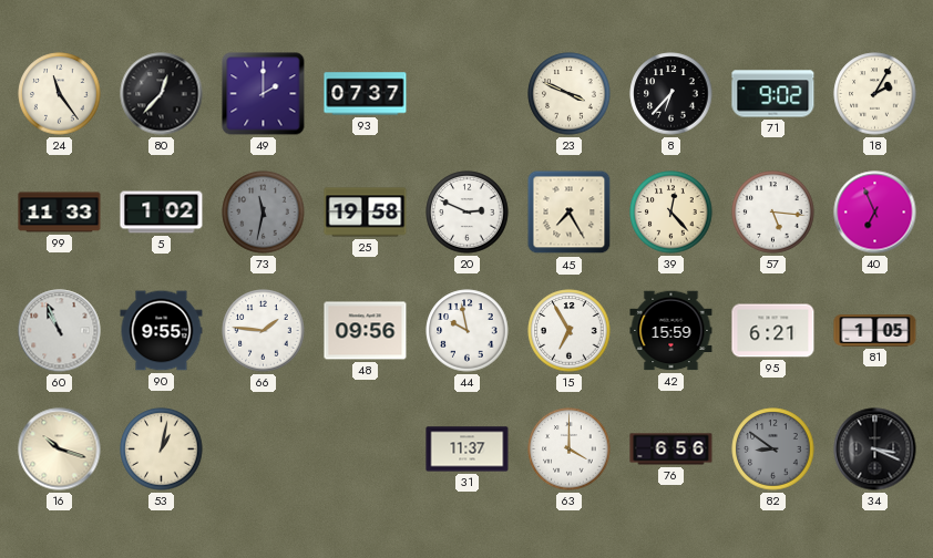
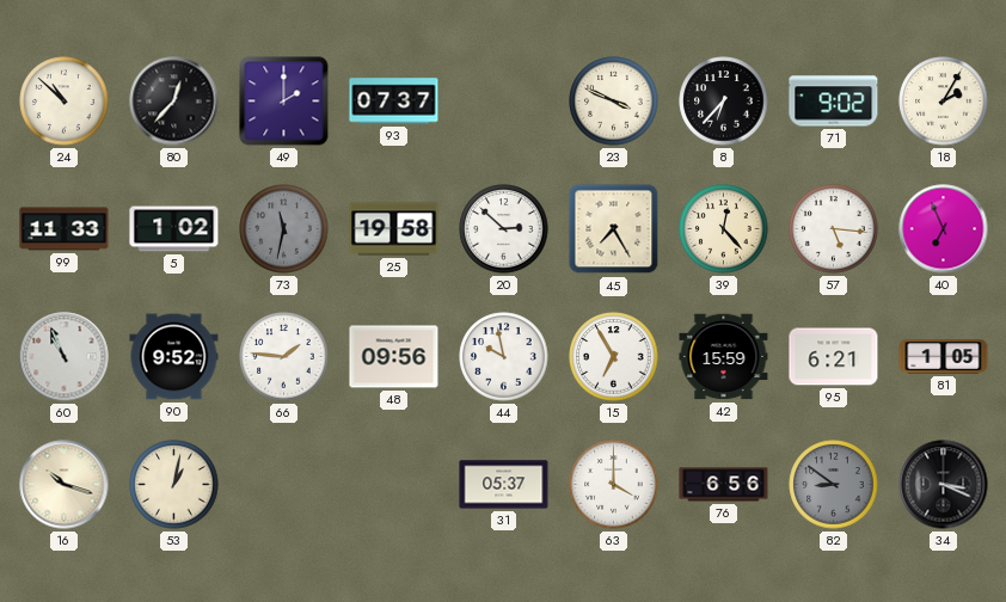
24: 11:24 -> 10:52 (65, 102)
20: 2:49 -> 2:52 (504, 229)
90: 9:55 -> 9:52 (174, 357)
31: 11:37 -> 05:37 (504, 485)
